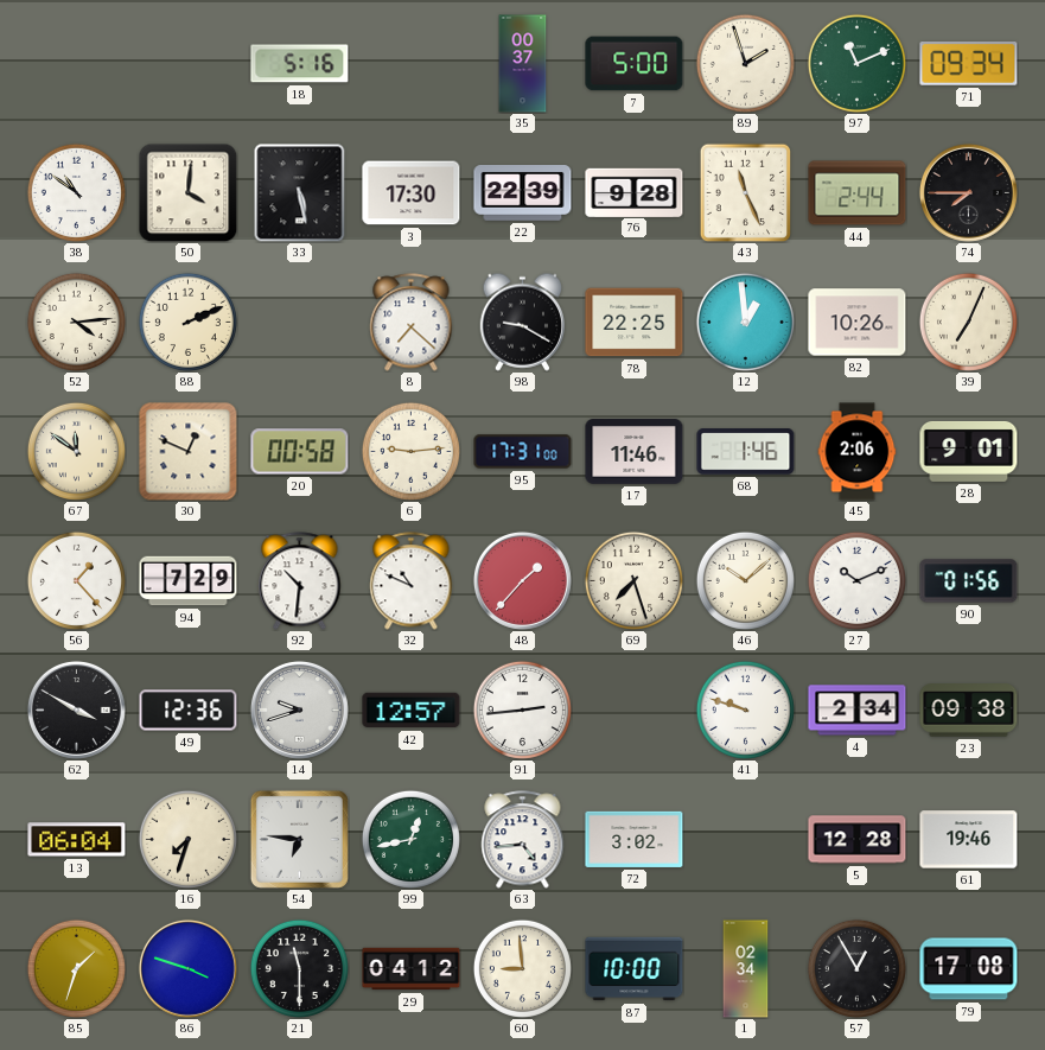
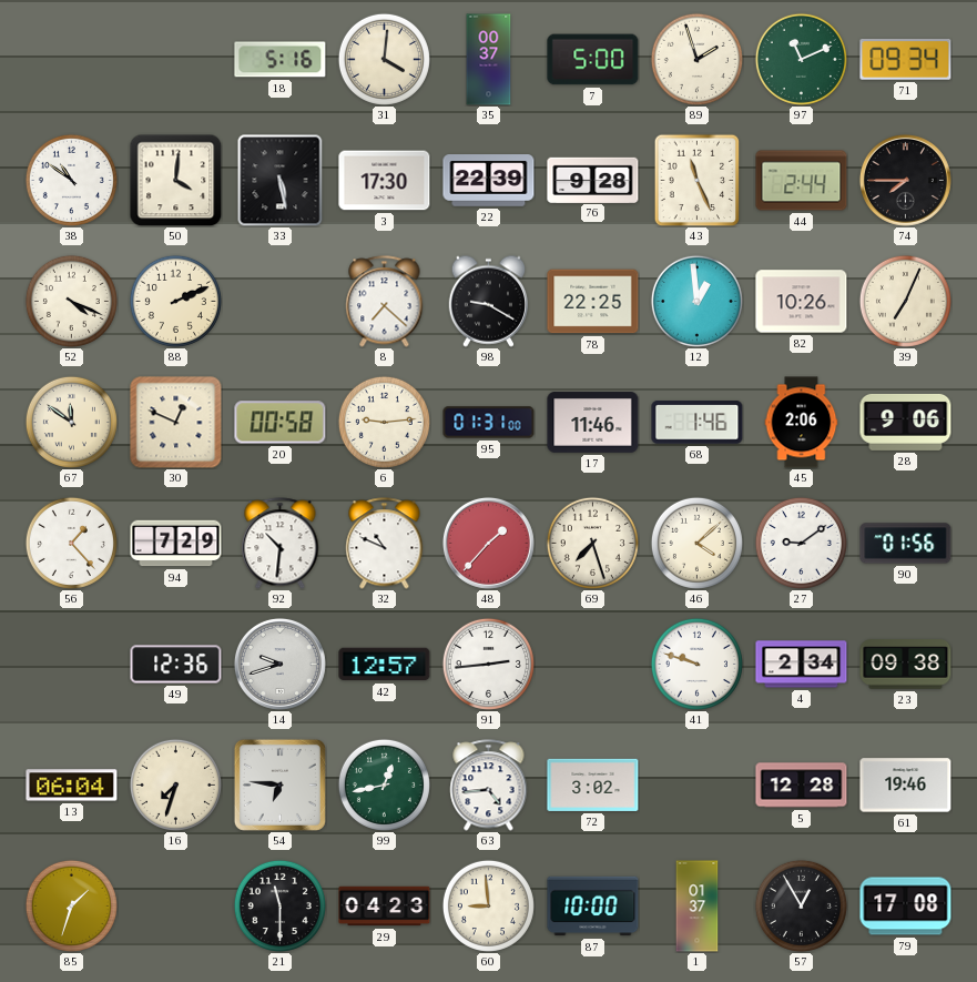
31: none -> 4:01 (384, 59)
52: 4:14 -> 4:19 (71, 301)
95: 17:31 -> 01:31 (489, 423)
28: 9:01 -> 9:06 (906, 422)
46: 10:08 -> 4:08 (696, 543)
27: 10:11 -> 9:09 (801, 543)
62: 3:50 -> none (76, 709)
86: 3:48 -> none (187, 968)
29: 04:12 -> 04:23 (385, 907)
1: 02:34 -> 01:37 (698, 907)
